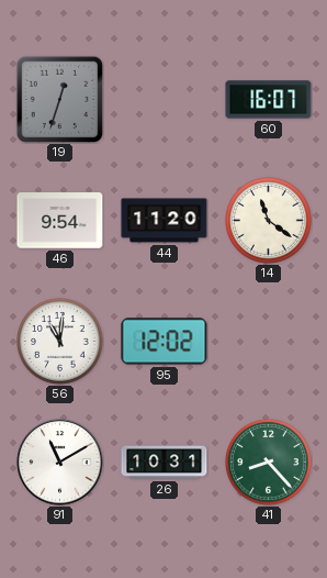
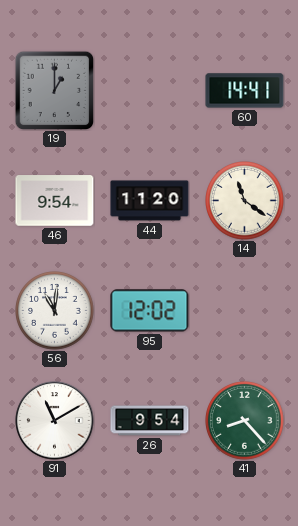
19: 12:33 -> 1:00 (54, 90)
60: 16:07 -> 14:41 (245, 91)
26: 10:31 -> 9:54 (150, 421)
